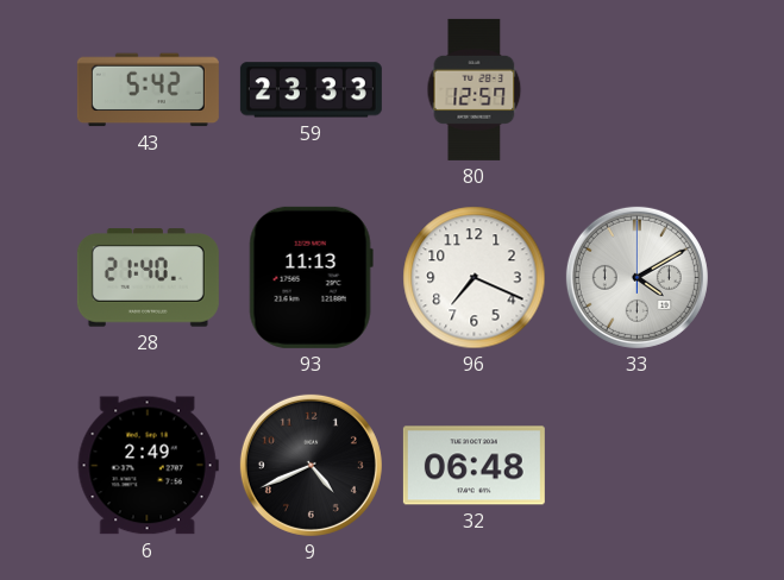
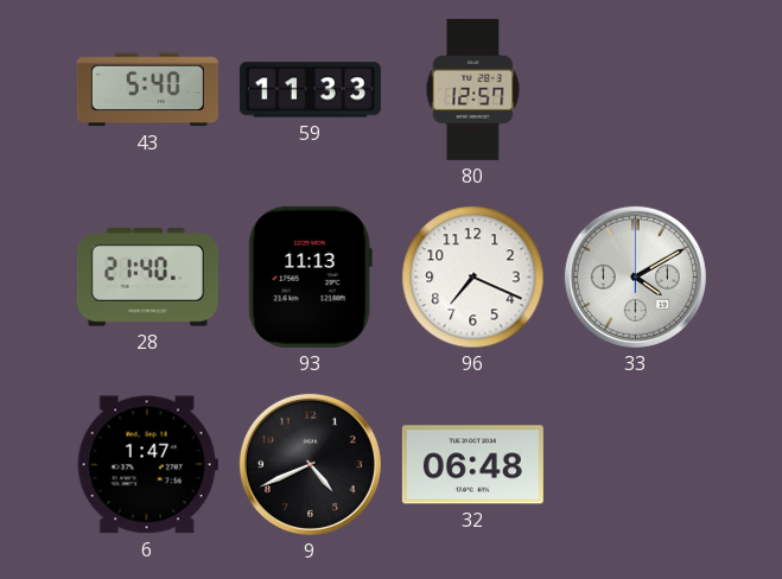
43: 5:42 -> 5:40 (147, 90)
59: 23:33 -> 11:33 (310, 90)
6: 2:49 -> 1:47 (147, 465)
